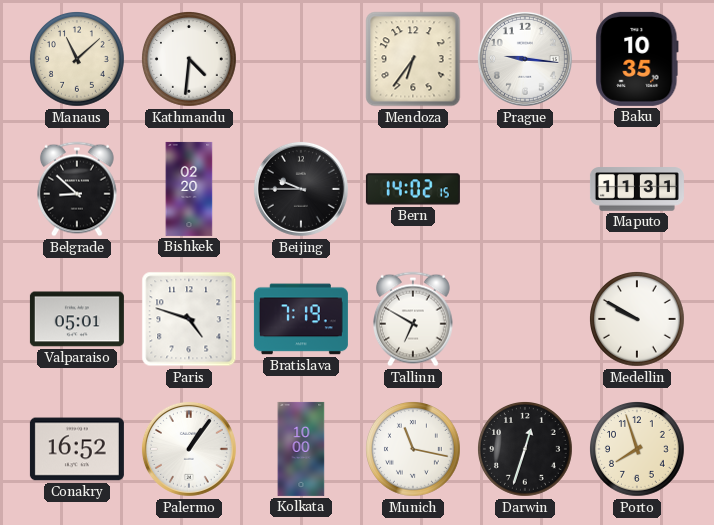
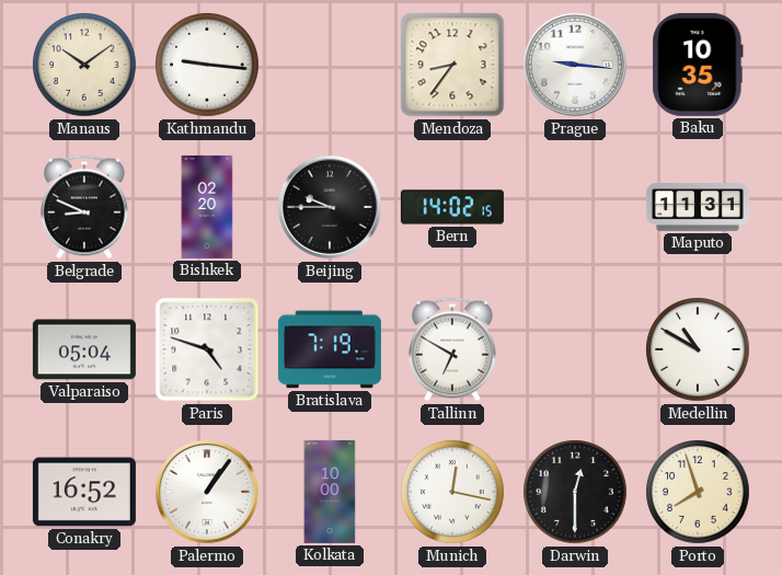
Manaus: 11:08 -> 10:09 (85, 66)
Kathmandu: 4:31 -> 9:16 (208, 66)
Mendoza: 6:36 -> 8:36 (452, 65)
Belgrade: 8:52 -> 8:49 (85, 207)
Valparaiso: 05:01 -> 05:04 (84, 349)
Medellin: 9:50 -> 10:50 (699, 350)
Munich: 11:17 -> 12:17 (453, 493)
Darwin: 12:33 -> 12:30 (576, 493)
